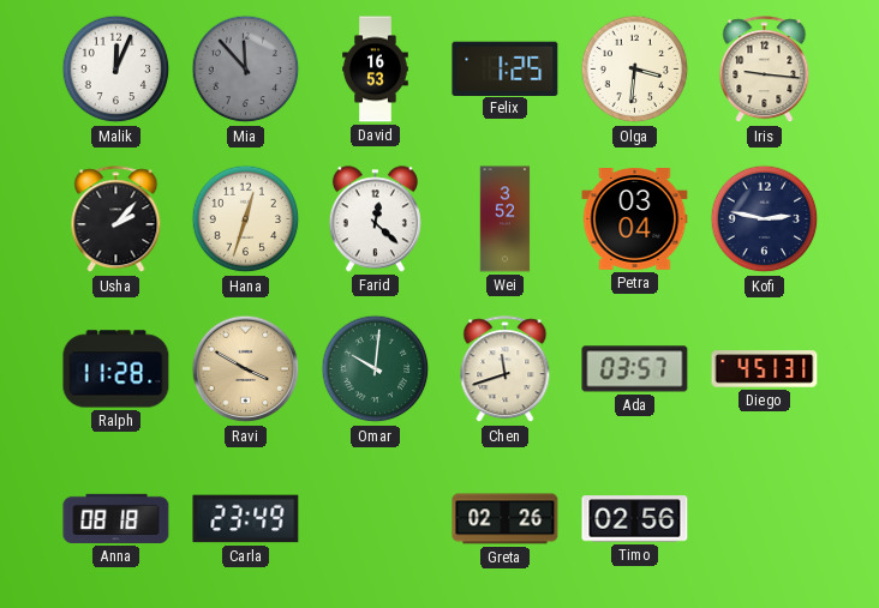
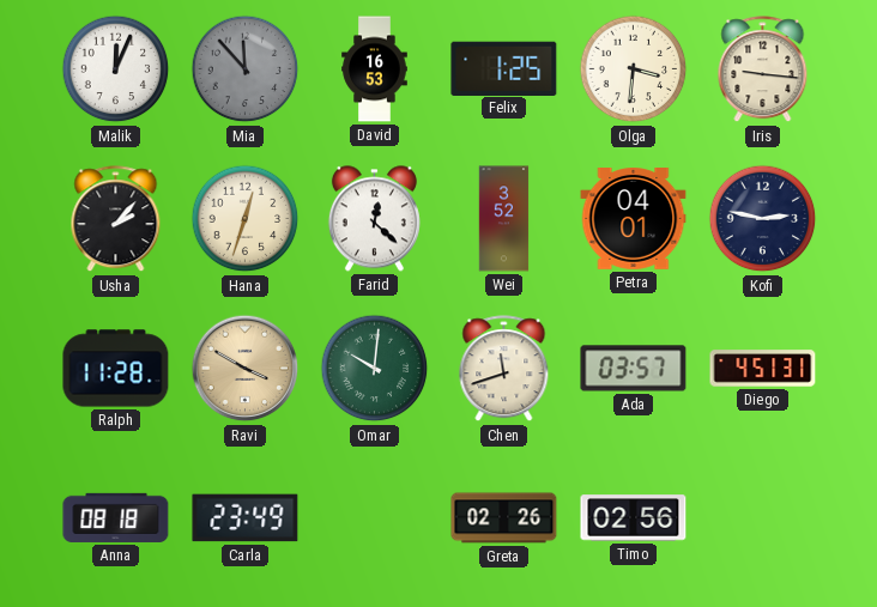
Petra: 03:04 -> 04:01 (634, 219)
